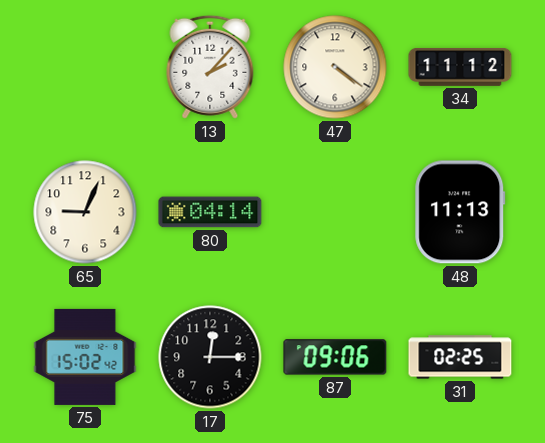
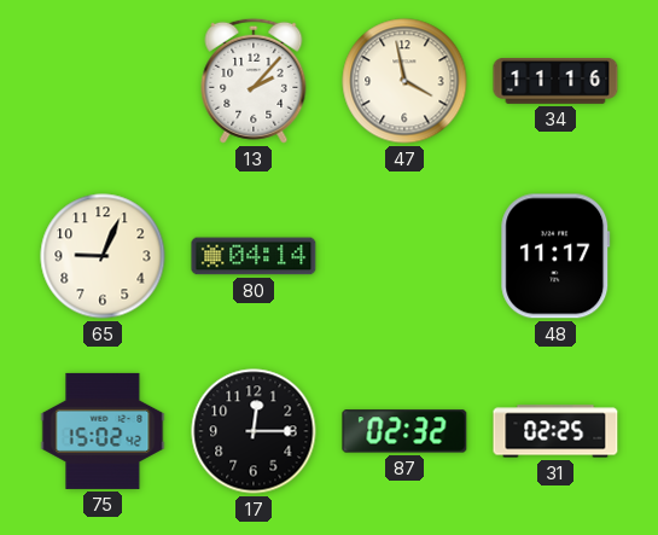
47: 4:21 -> 3:58 (404, 81)
34: 11:12 -> 11:16 (555, 82)
48: 11:13 -> 11:17 (555, 256)
87: 09:06 -> 02:32 (404, 431)
